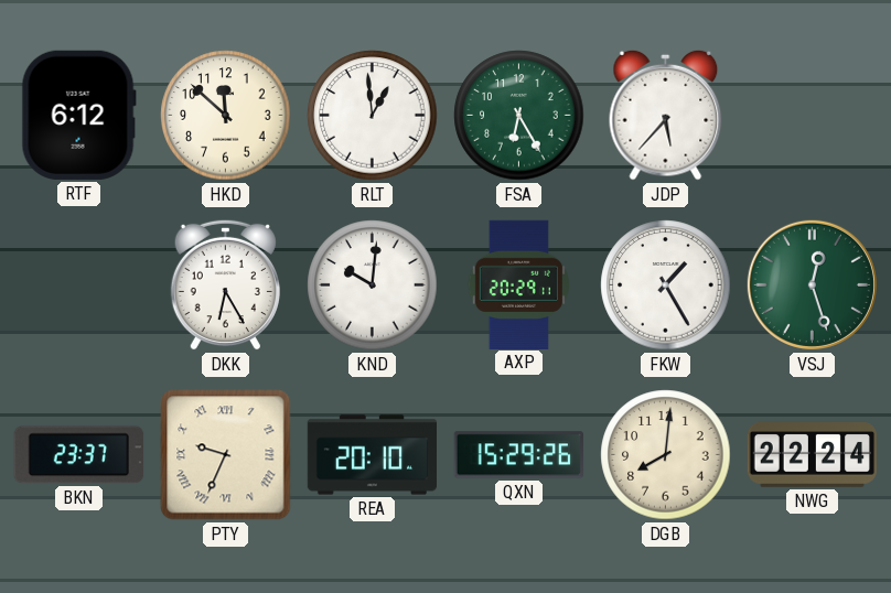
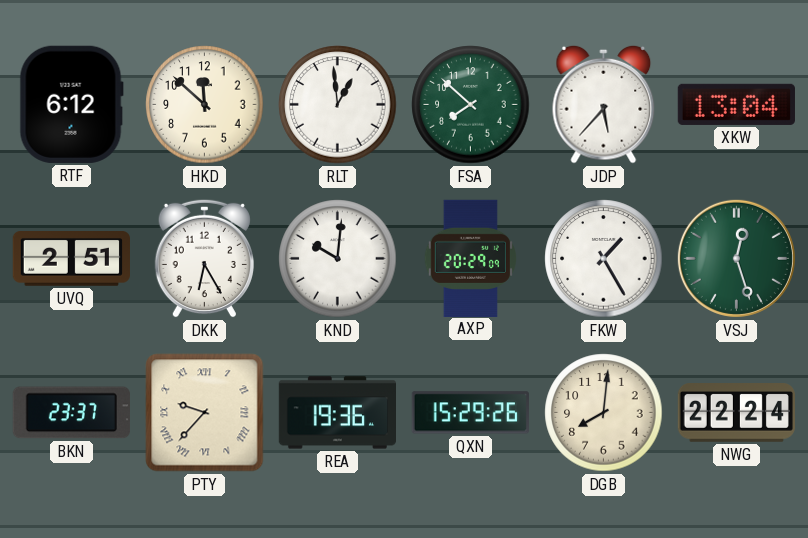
FSA: 6:25 -> 7:52 (471, 105)
XKW: none -> 13:04 (736, 104)
UVQ: none -> 2:51 (71, 259)
AXP: 20:29:11 -> 20:29:09 (470, 258)
PTY: 9:34 -> 9:37 (205, 413)
REA: 20:10 -> 19:36 (337, 413)
